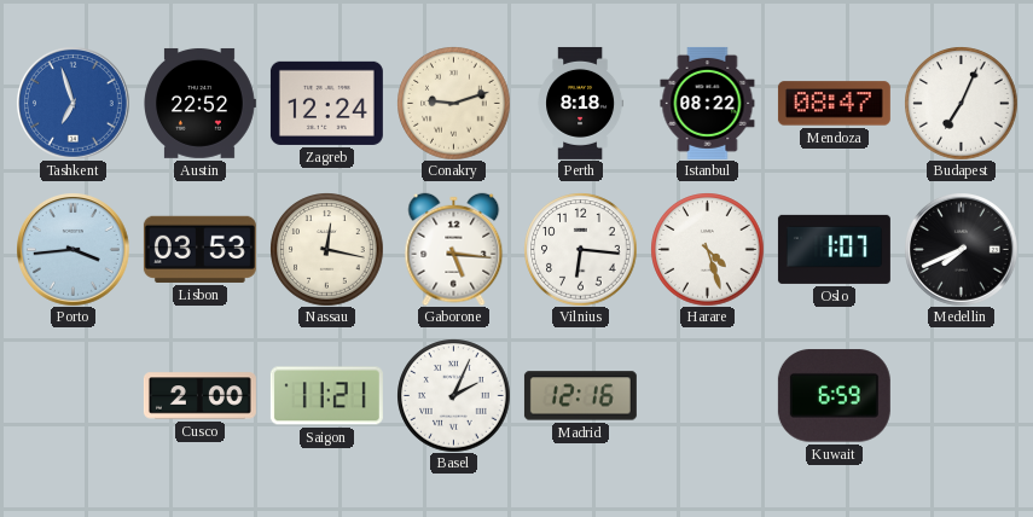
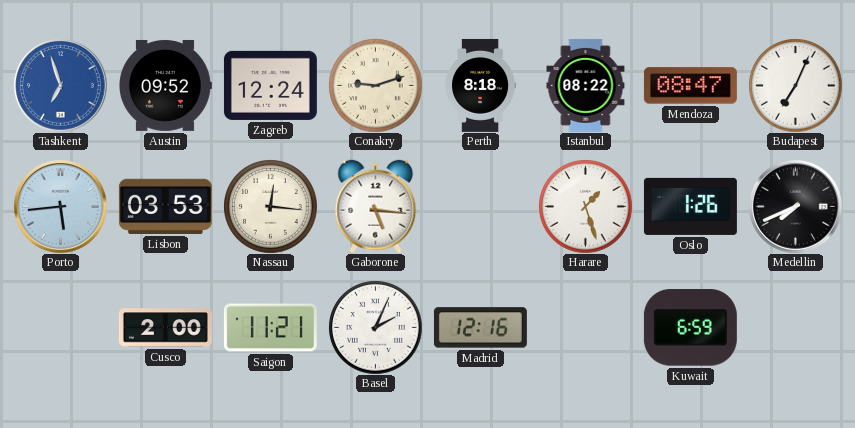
Austin: 22:52 -> 09:52 (166, 85)
Porto: 3:44 -> 5:44 (61, 207)
Nassau: 12:17 -> 12:16 (270, 206)
Vilnius: 6:16 -> none (580, 249)
Harare: 4:27 -> 1:27 (585, 206)
Oslo: 1:07 -> 1:26 (690, 206)
